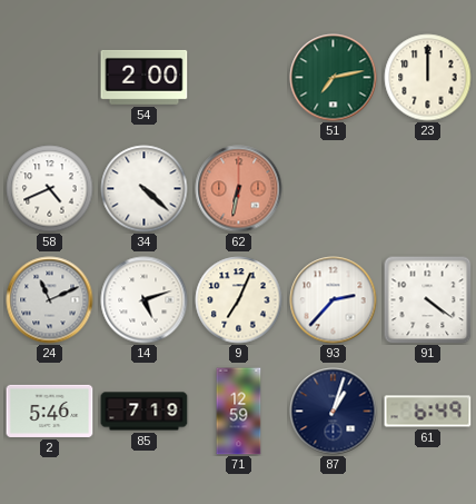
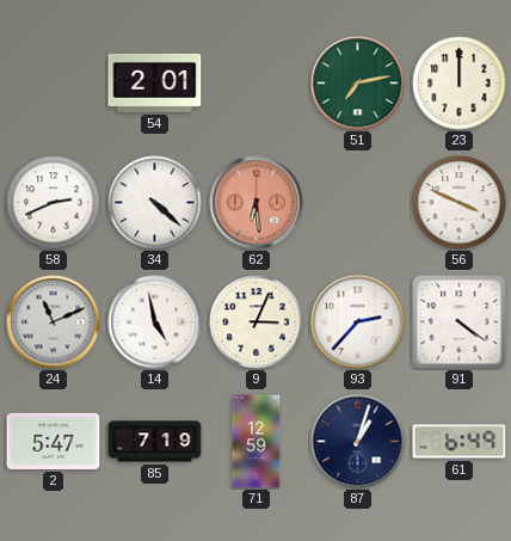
54: 2:00 -> 2:01 (155, 82)
58: 4:41 -> 2:41 (54, 203)
62: 6:32 -> 6:29 (257, 203)
56: none -> 3:49 (460, 203)
14: 5:12 -> 4:58 (155, 322)
9: 7:04 -> 3:04 (257, 322)
2: 5:46 -> 5:47 (54, 441)
